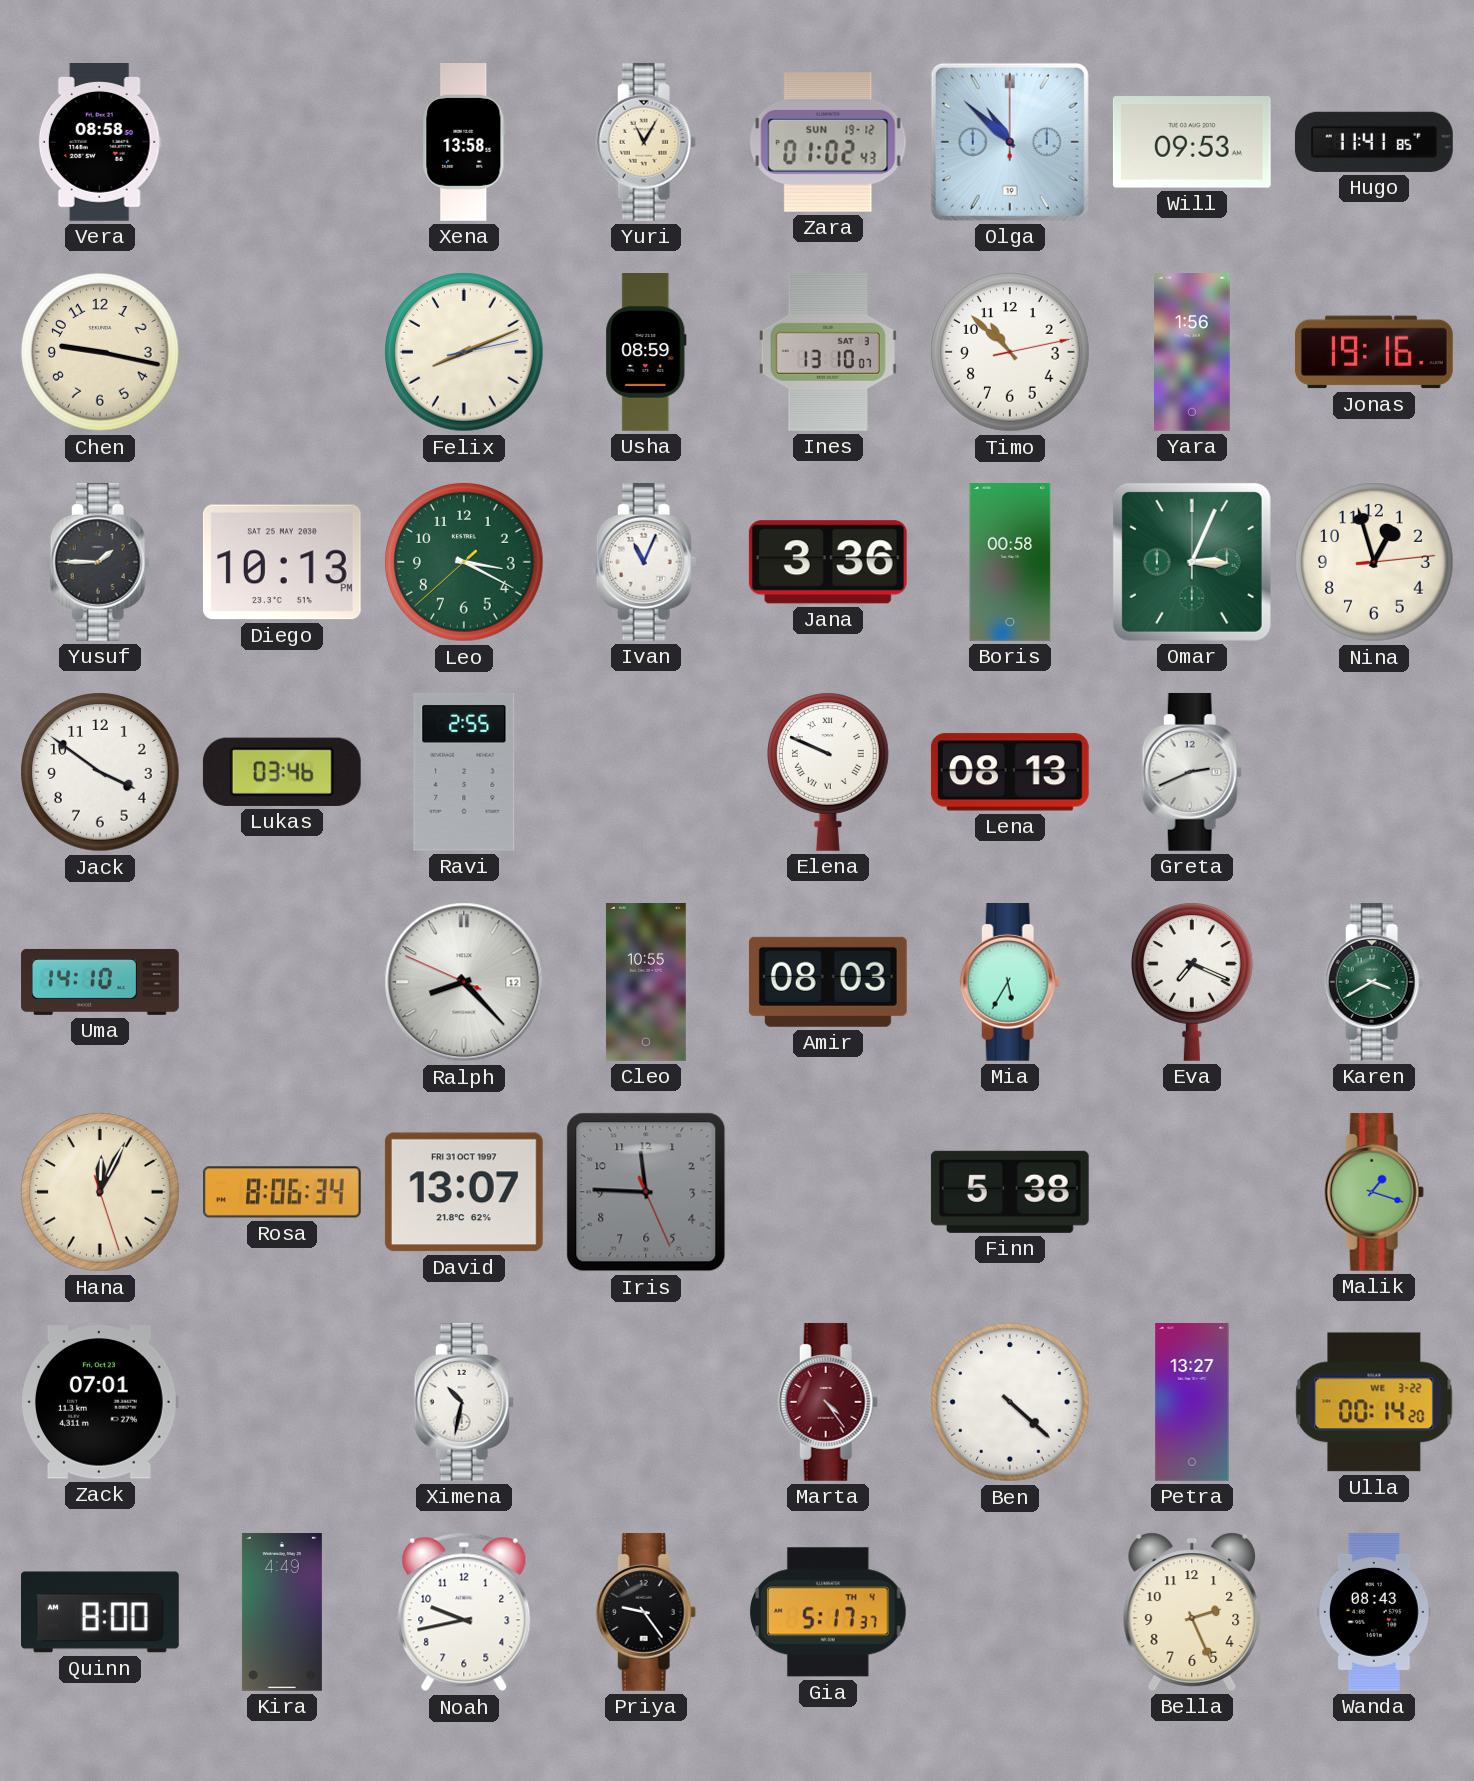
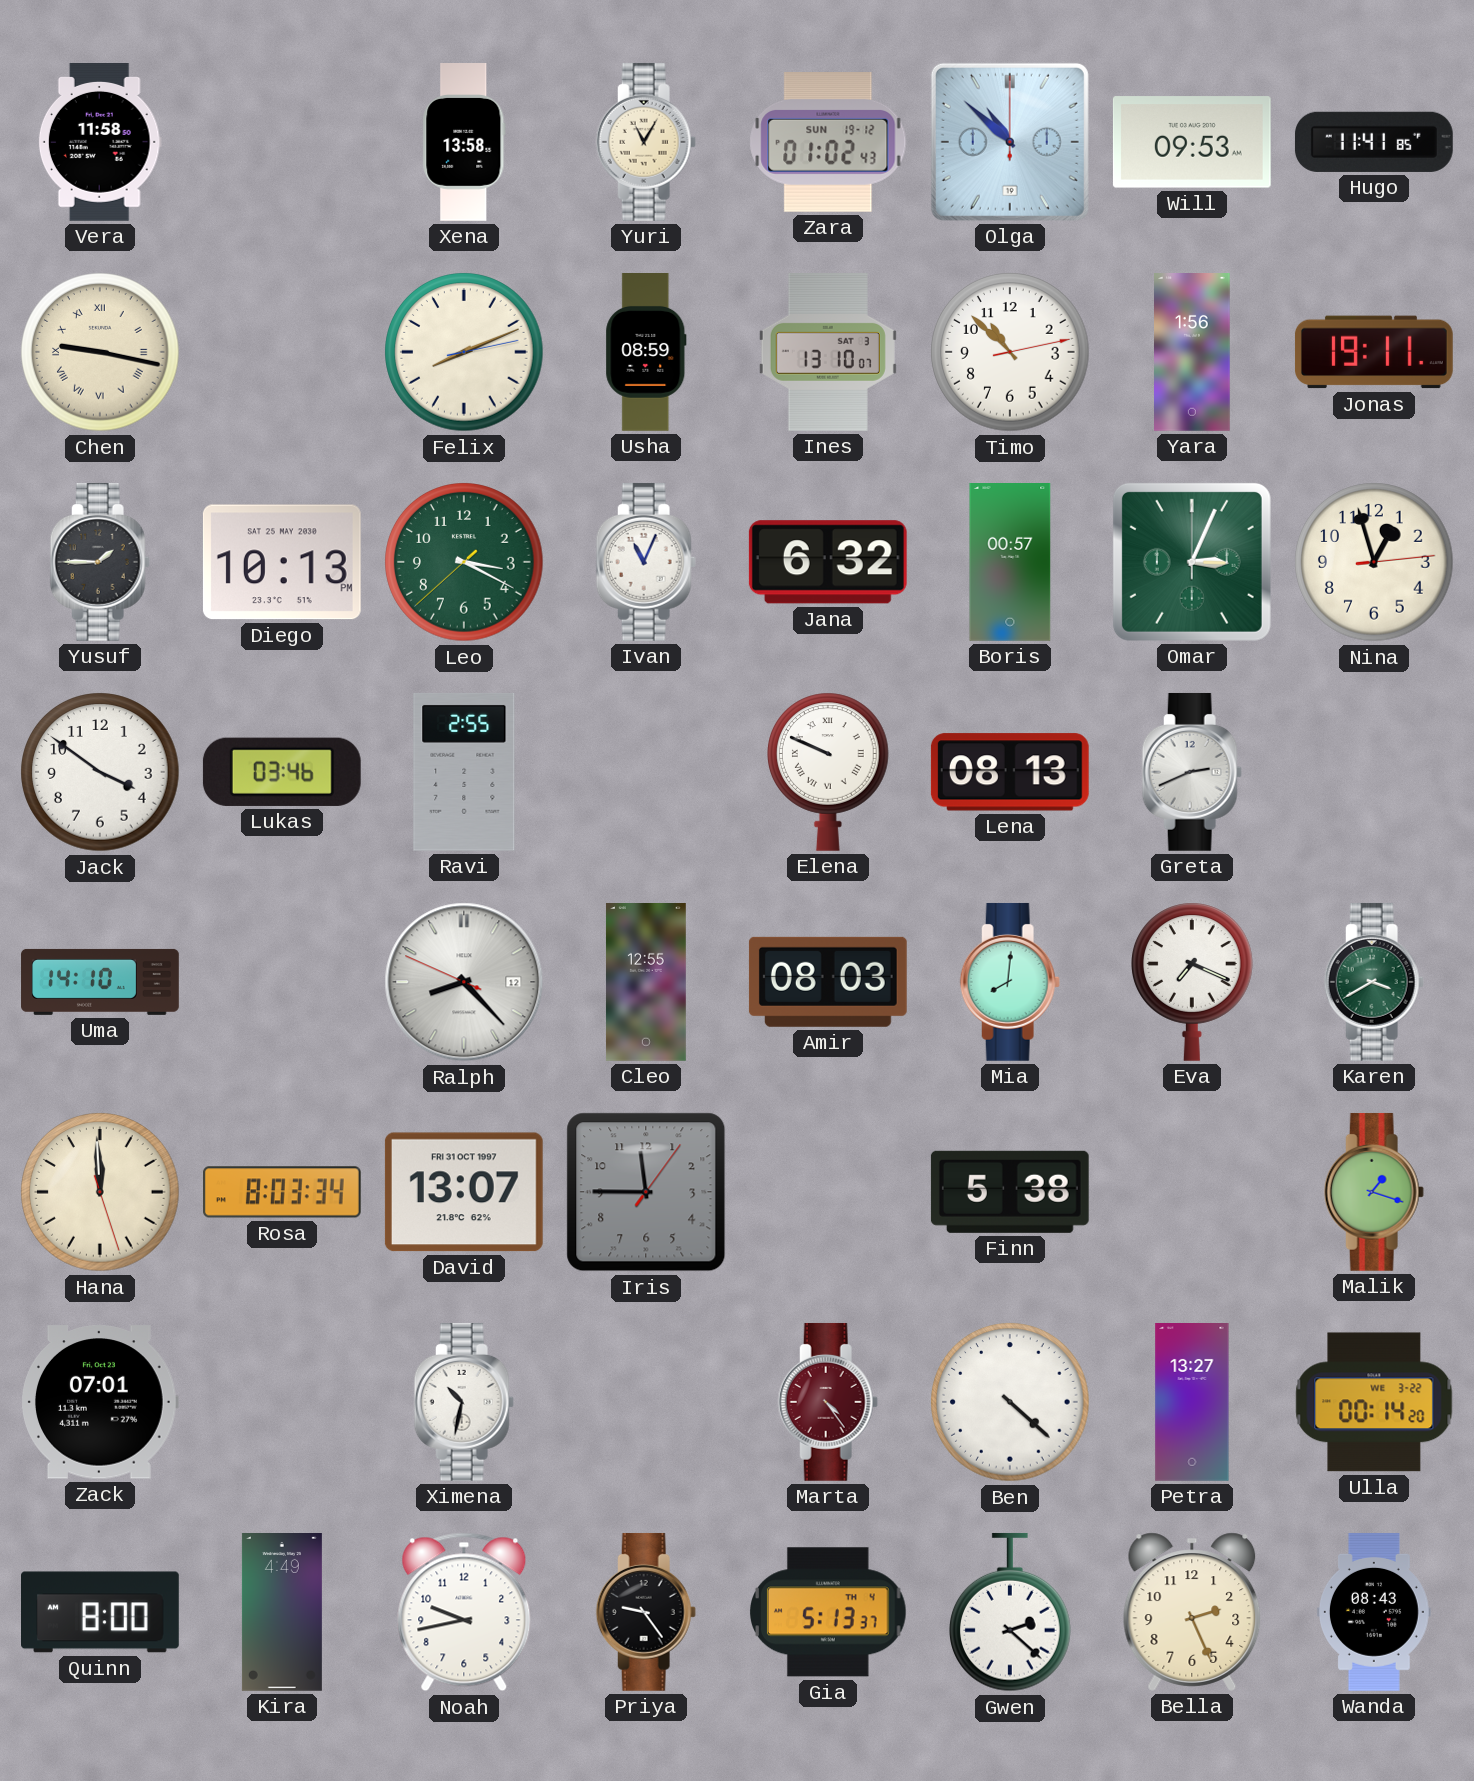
Vera: 08:58 -> 11:58 (100, 143)
Chen numerals: Arabic -> Roman (100, 352)
Jonas: 19:16 -> 19:11 (1374, 352)
Jana: 3:36 -> 6:32 (828, 562)
Boris: 00:58 -> 00:57 (1010, 563)
Cleo: 10:55 -> 12:55 (646, 983)
Mia: 5:35 -> 8:01 (1010, 982)
Hana: 12:04 -> 11:59 (100, 1192)
Rosa: 8:06 -> 8:03 (283, 1192)
Iris: 11:45:26 -> 11:45:06 (646, 1192)
Gia: 5:17 -> 5:13 (829, 1612)
Gwen: none -> 2:22 (1011, 1612)
